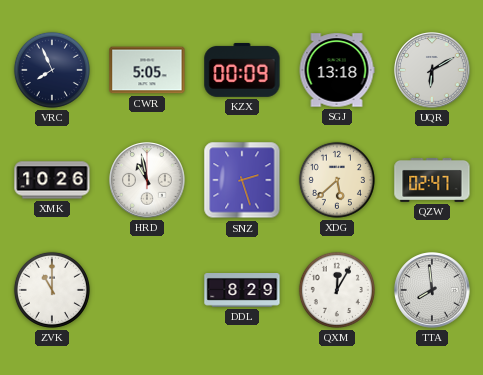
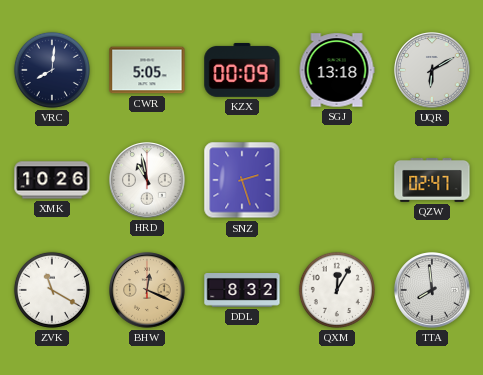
VRC: 7:56 -> 8:01 (52, 70)
XDG: 5:38 -> none (337, 180)
ZVK: 11:00 -> 11:20 (52, 290)
BHW: none -> 12:19 (147, 290)
DDL: 8:29 -> 8:32 (242, 291)
